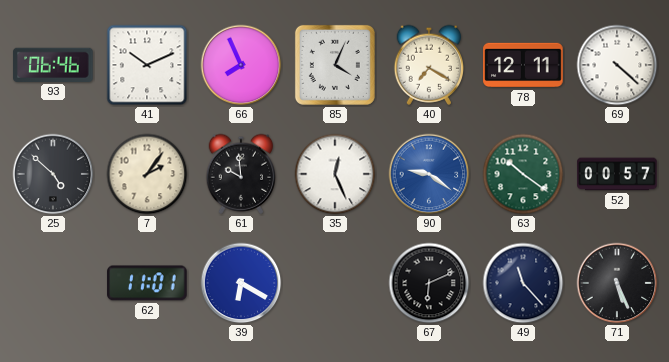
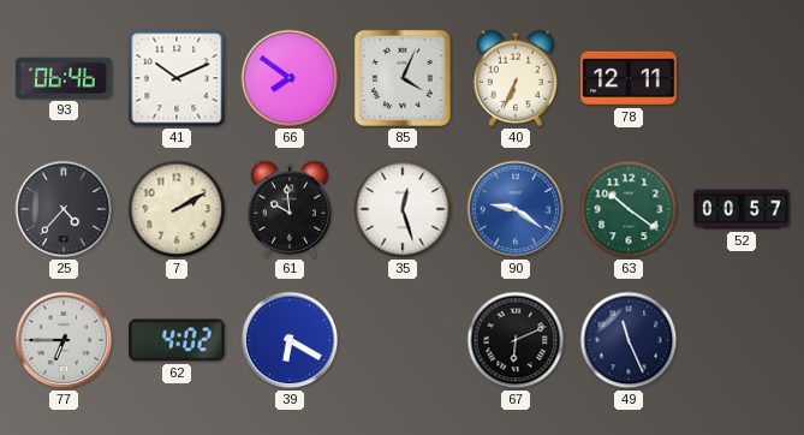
66: 7:56 -> 7:51 (290, 78)
40: 7:20 -> 6:34 (516, 78)
69: 4:22 -> none (617, 65)
25: 4:52 -> 4:37 (64, 209)
7: 2:06 -> 2:10 (177, 209)
35: 12:26 -> 12:27 (403, 209)
77: none -> 6:45 (64, 340)
62: 11:01 -> 4:02 (177, 340)
49: 11:23 -> 11:26 (629, 340)
71: 5:26 -> none (617, 283)
